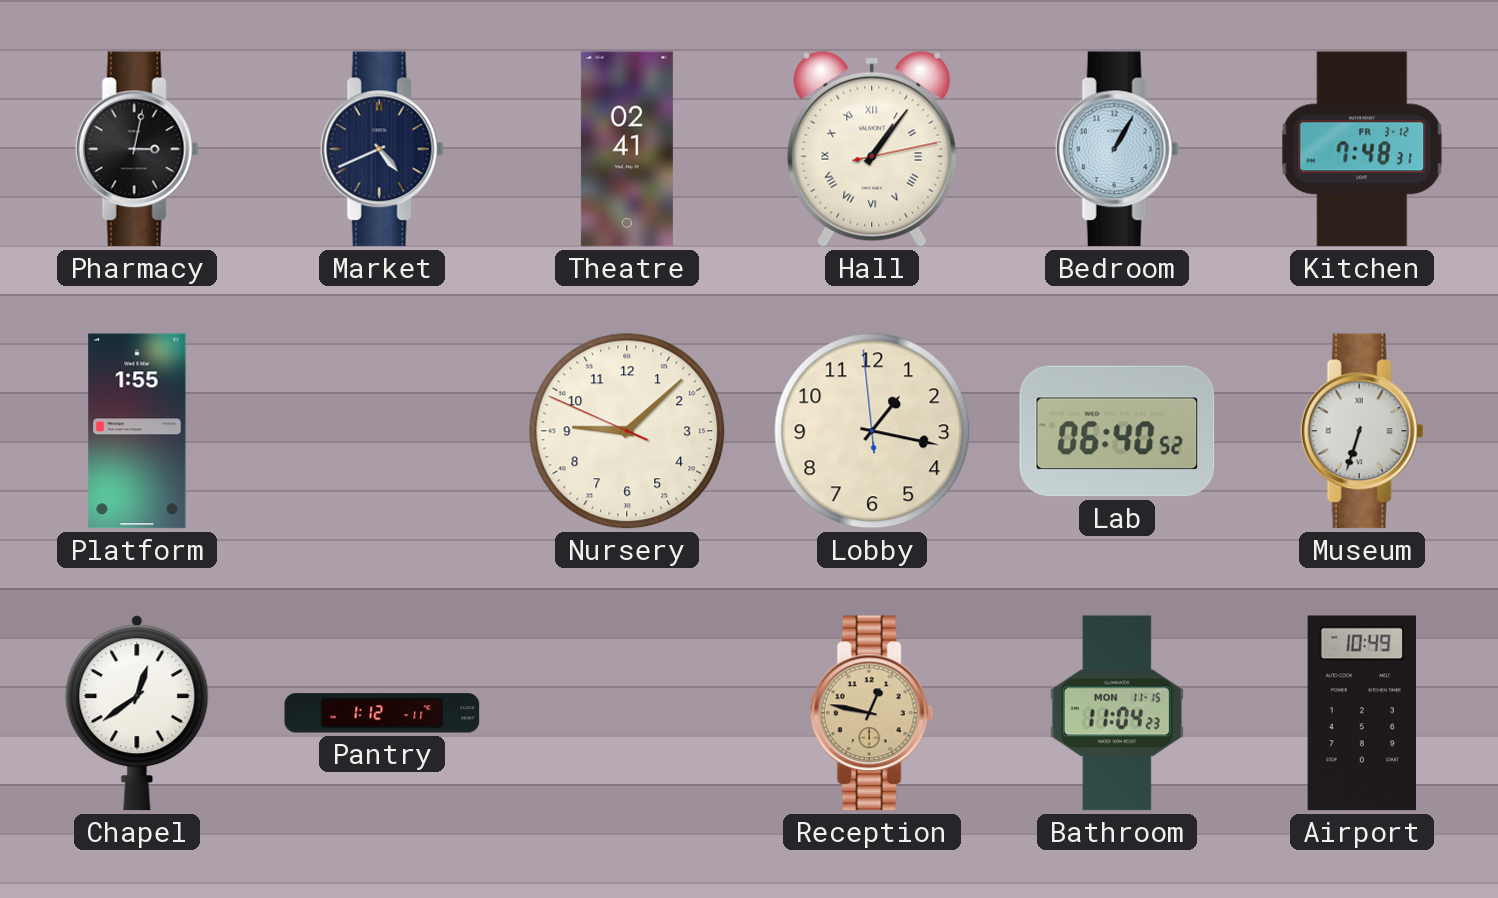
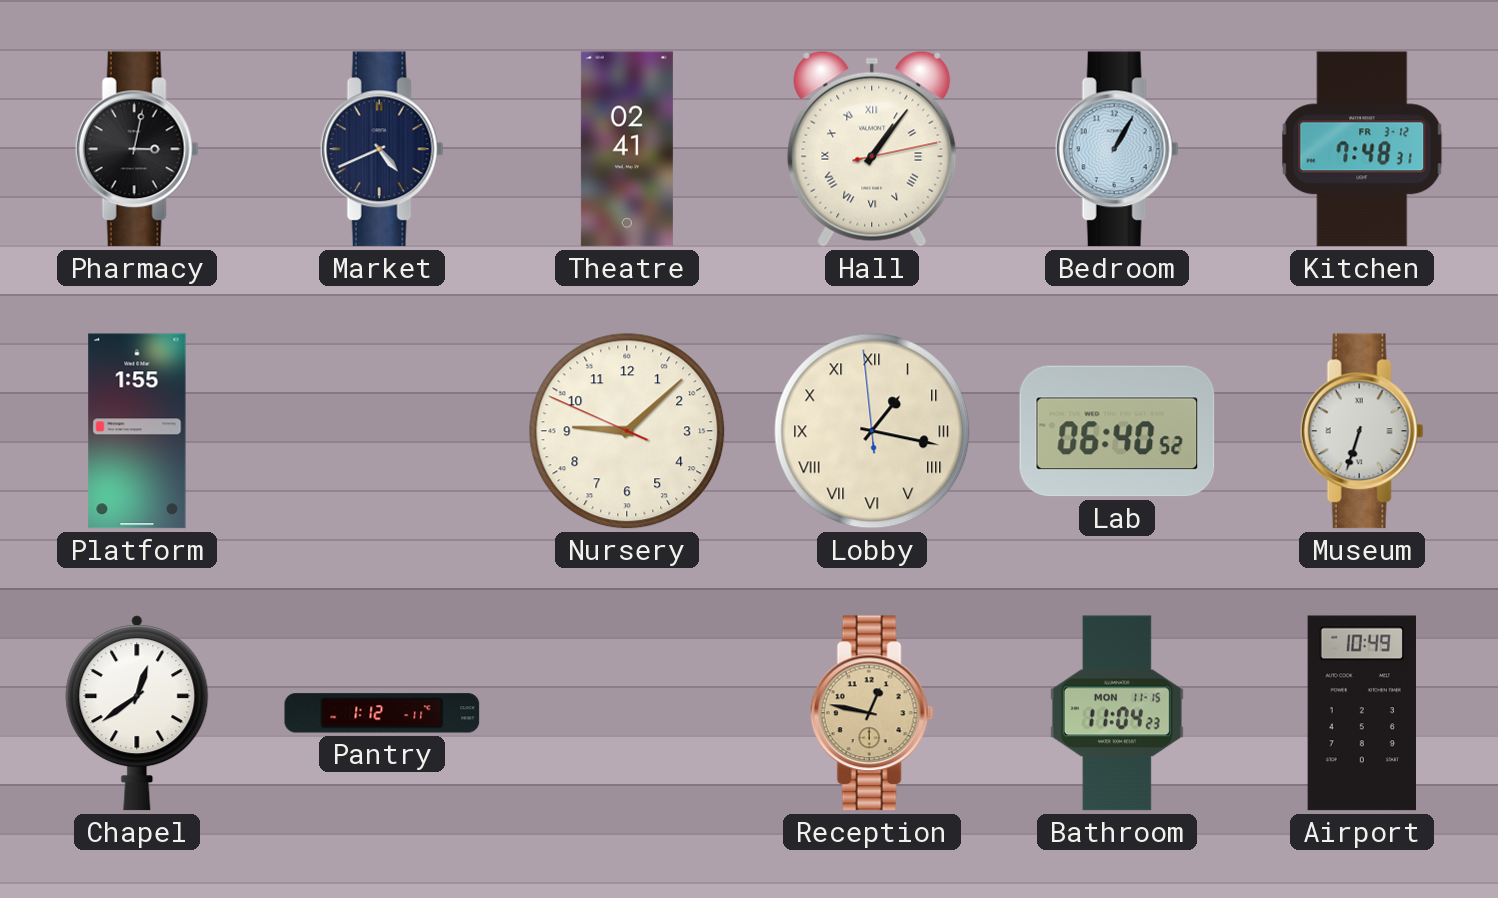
Lobby numerals: Arabic -> Roman (872, 431)
